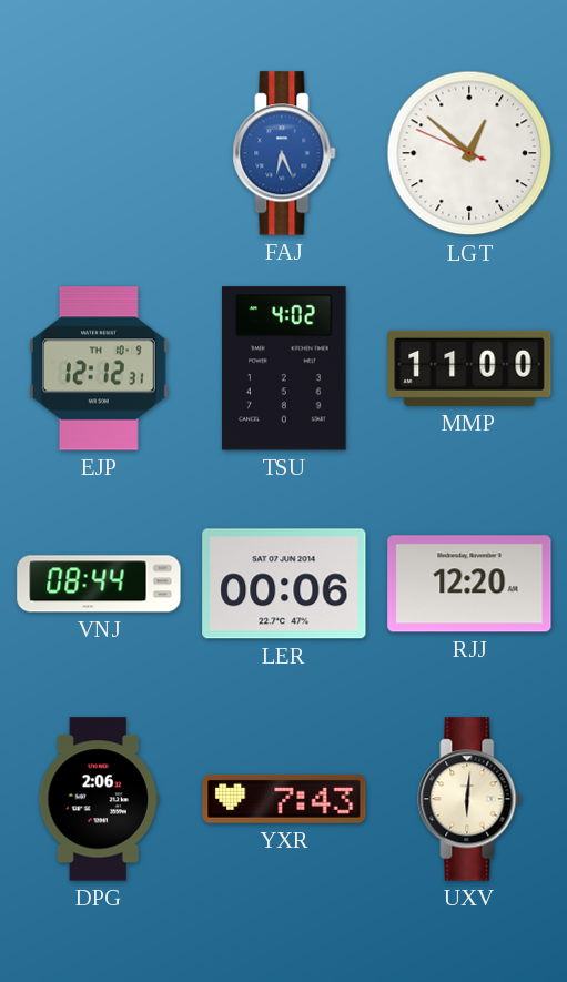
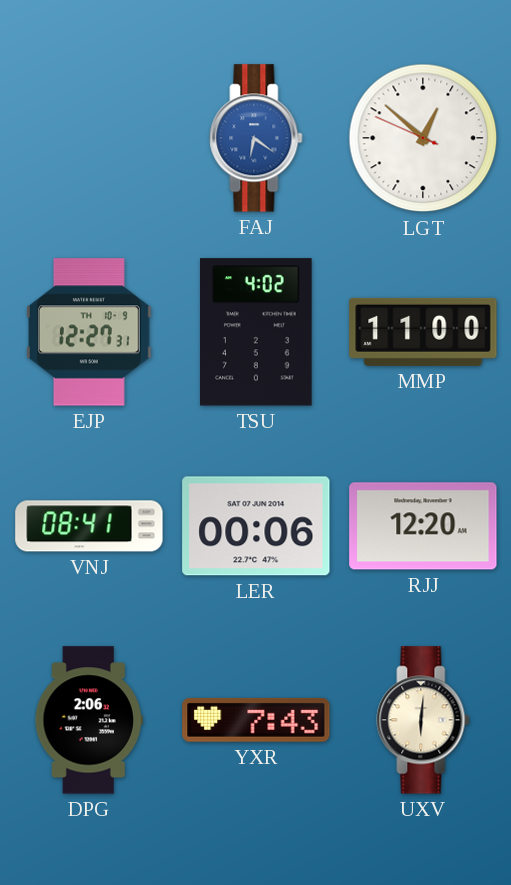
FAJ: 6:26 -> 6:21 (256, 138)
EJP: 12:12 -> 12:27 (89, 332)
VNJ: 08:44 -> 08:41 (89, 526)
